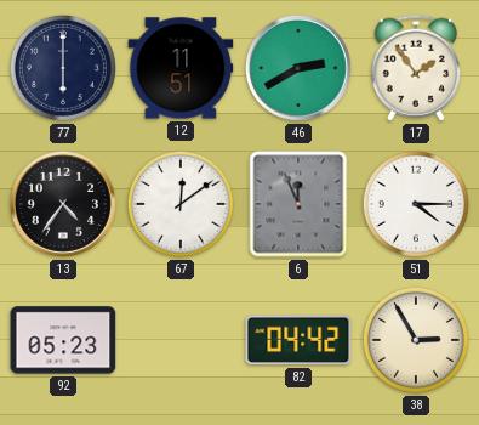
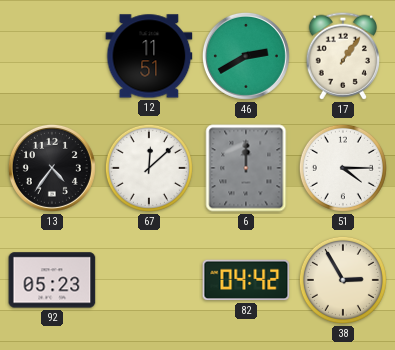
77: 6:00 -> none (63, 68)
17: 1:54 -> 1:06 (342, 56)
67: 12:09 -> 12:08 (149, 168)
6: 11:56 -> 12:00 (246, 168)
